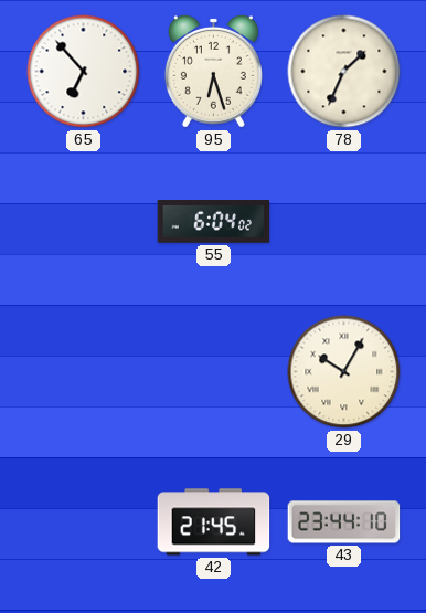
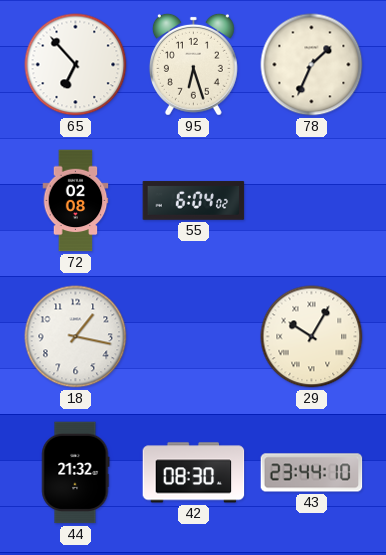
72: none -> 02:08 (76, 201)
18: none -> 1:17 (76, 337)
44: none -> 21:32 (75, 473)
42: 21:45 -> 08:30 (194, 473)
